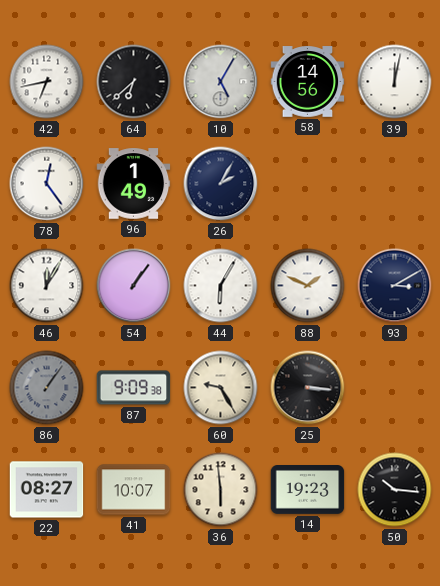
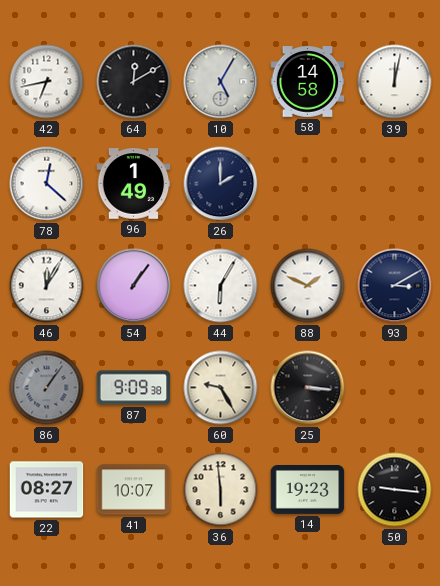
64: 6:38 -> 12:10 (134, 82)
58: 14:56 -> 14:58 (308, 82)
78: 12:24 -> 12:22 (47, 184)
26: 2:05 -> 2:00 (221, 184)
50: 10:16 -> 9:16 (395, 490)
